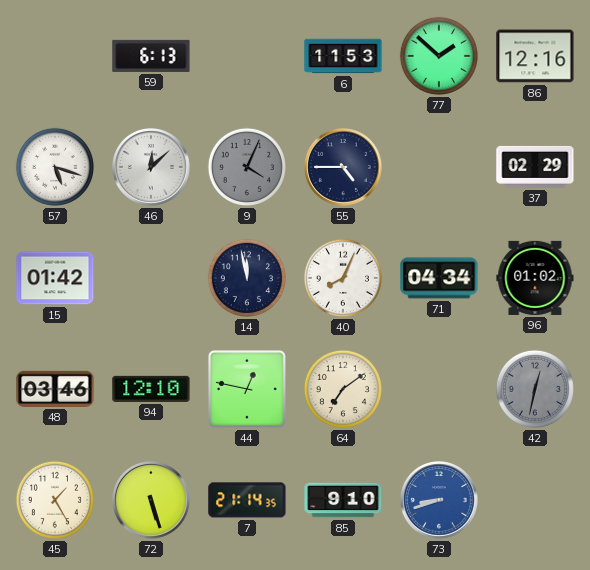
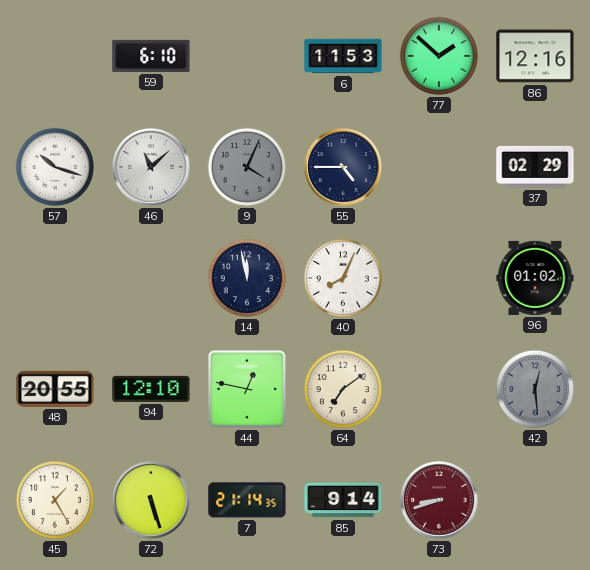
59: 6:13 -> 6:10 (151, 56)
57: 5:18 -> 10:18 (55, 167)
46: 12:08 -> 11:08 (152, 168)
15: 01:42 -> none (55, 278)
71: 04:34 -> none (439, 278)
48: 03:46 -> 20:55 (55, 389)
42: 12:32 -> 12:29 (535, 389)
85: 9:10 -> 9:14 (343, 500)
73 dial: blue -> burgundy (440, 501)
